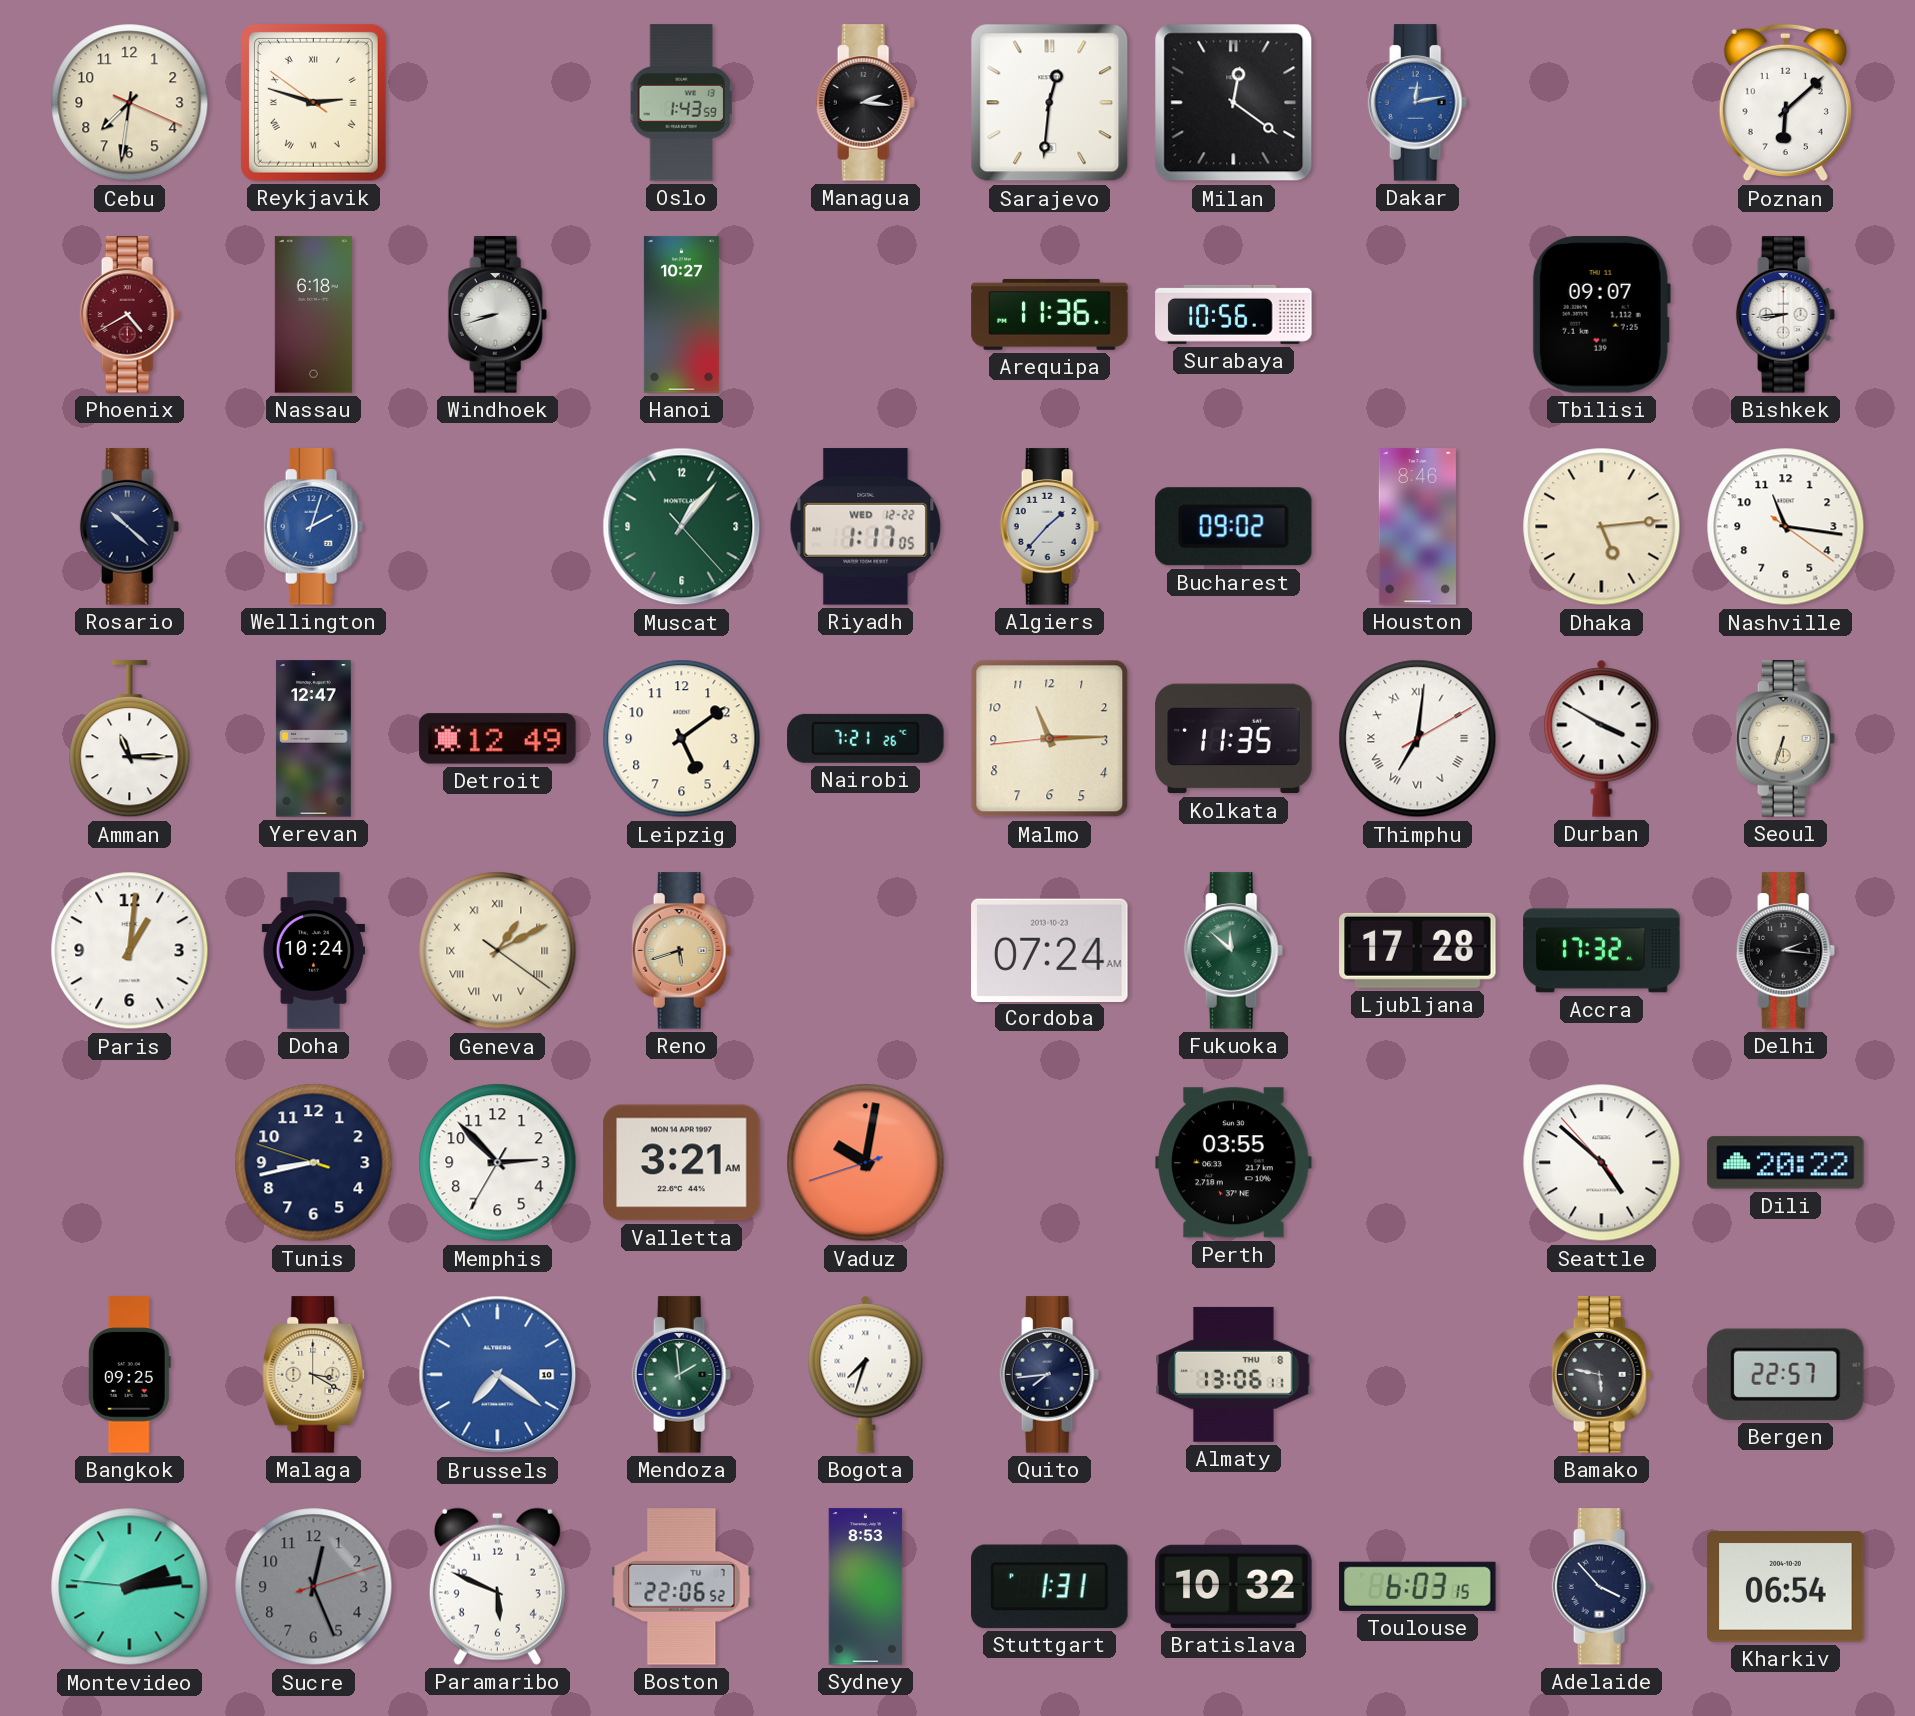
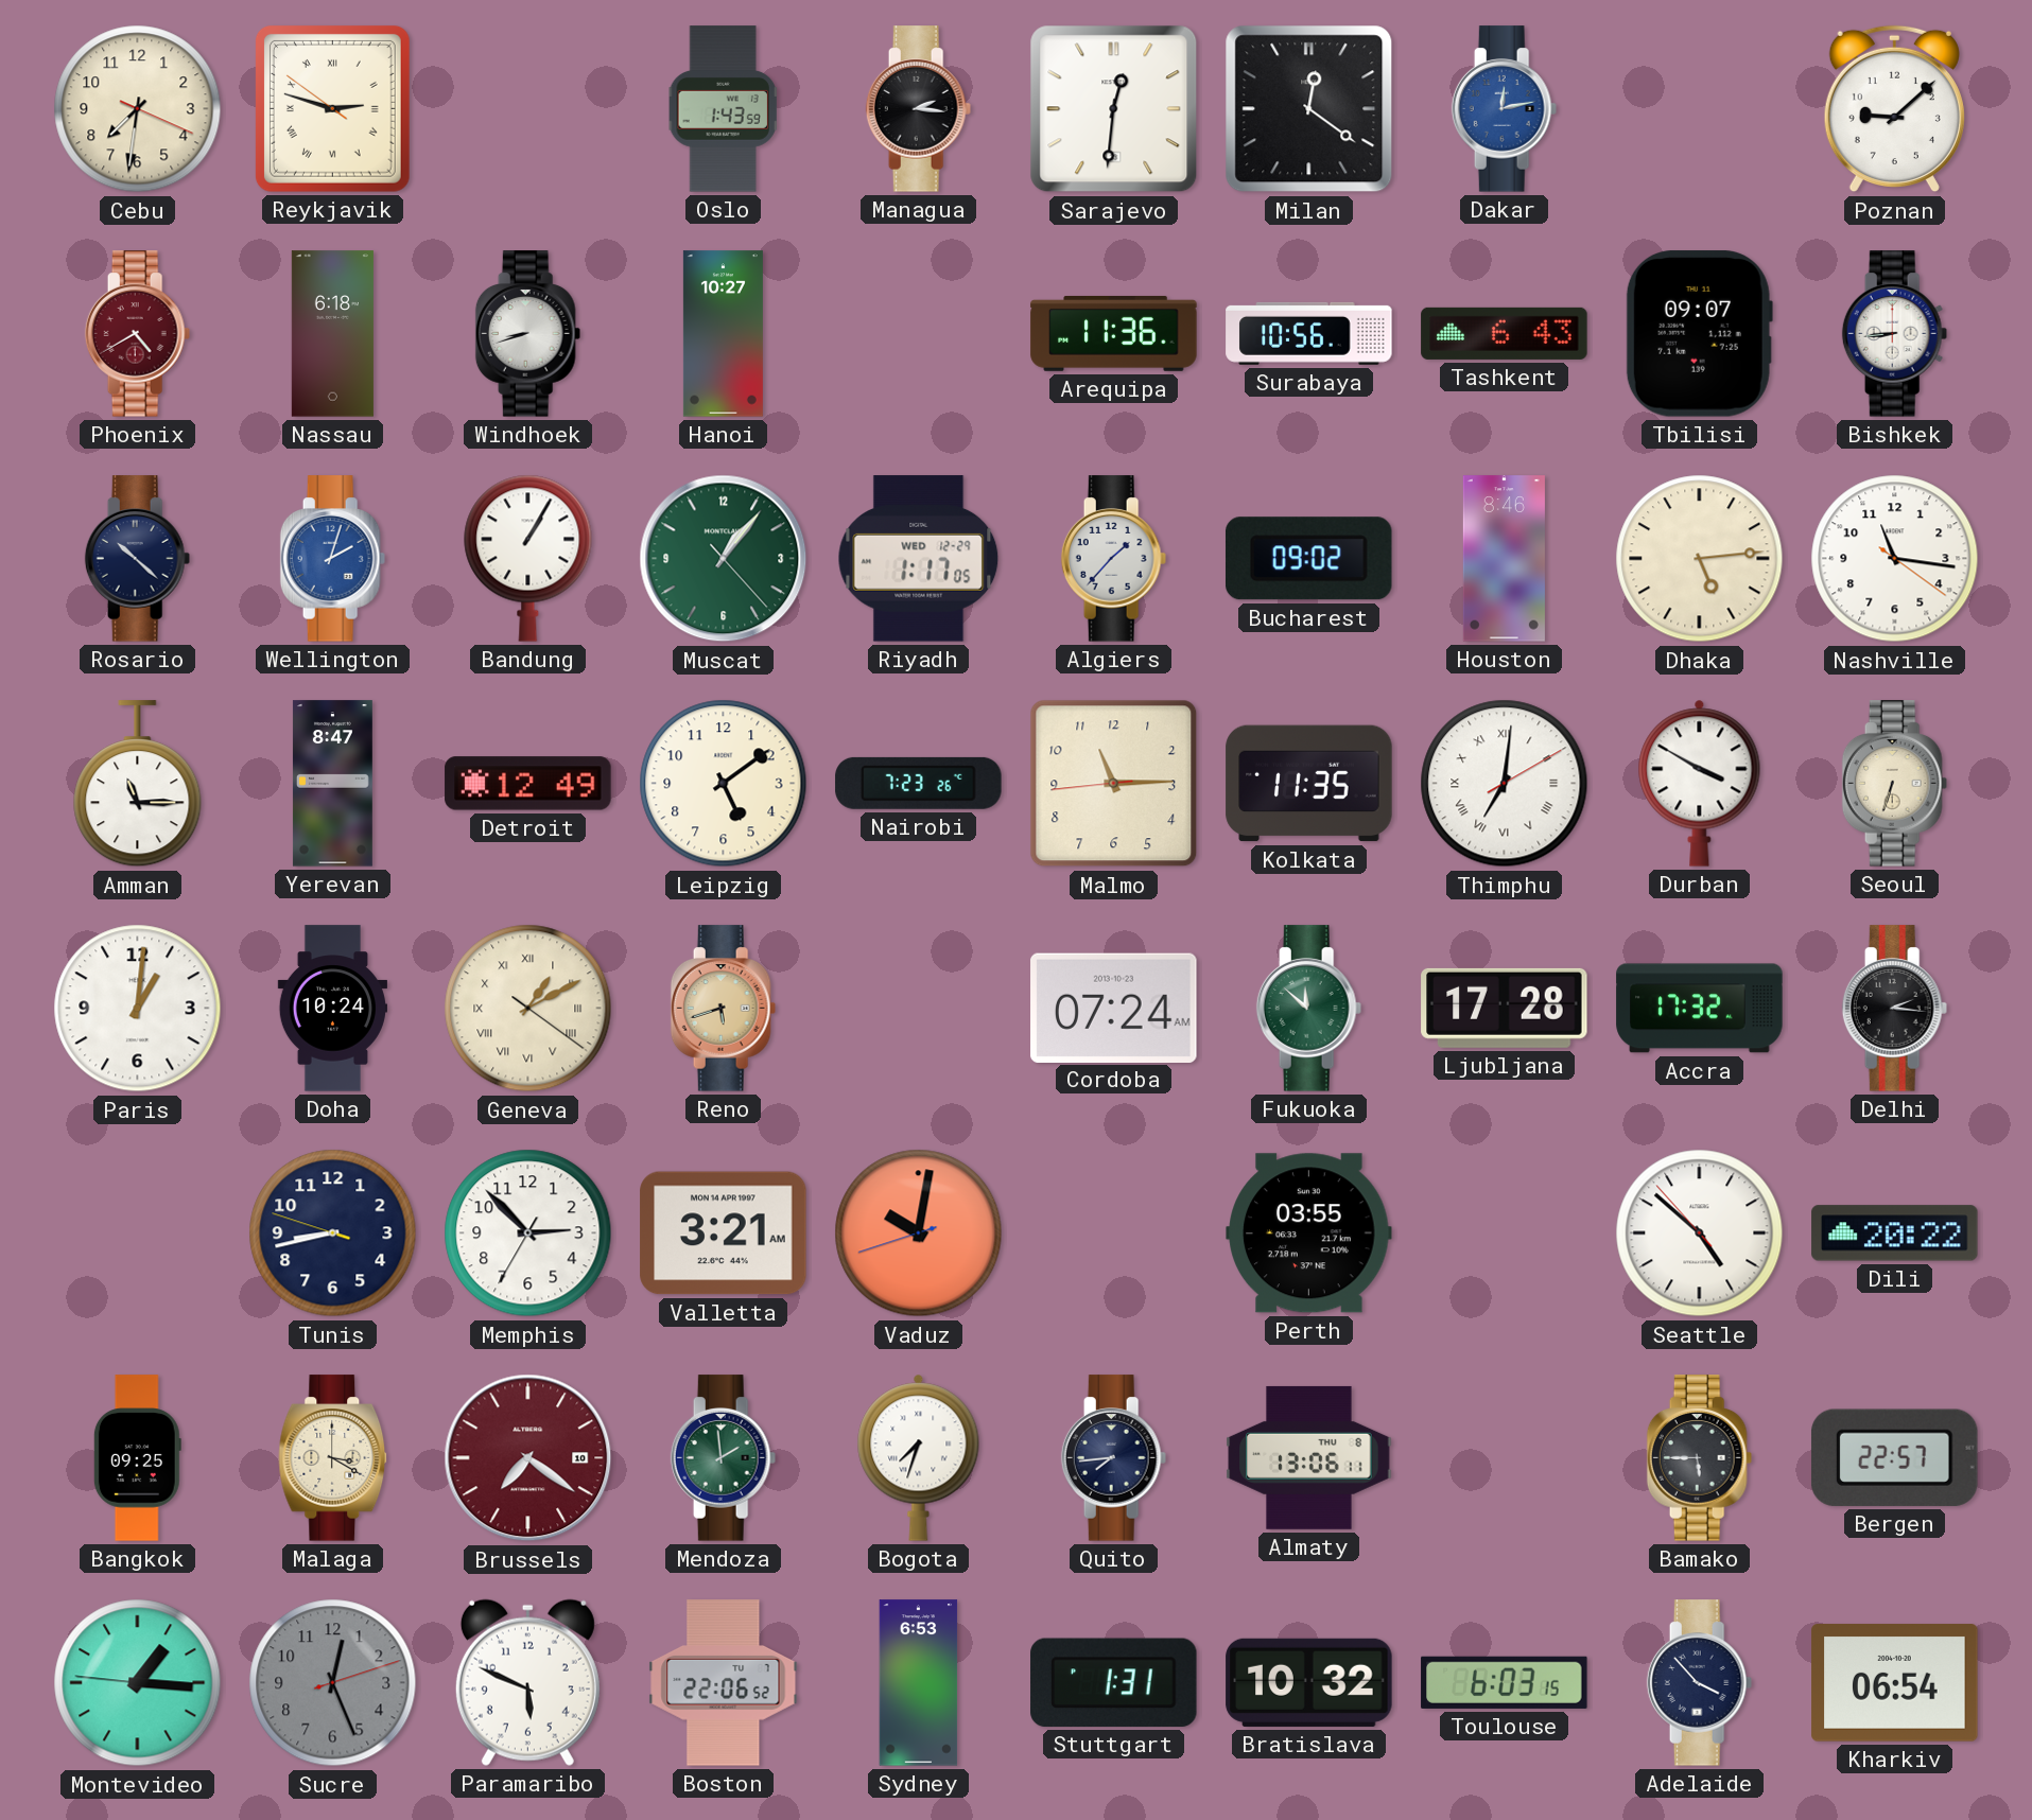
Poznan: 6:08 -> 9:08 (1894, 109)
Tashkent: none -> 6:43 (1505, 333)
Bandung: none -> 1:05 (528, 558)
Riyadh date: WED 12-22 -> WED 12-29 (919, 559)
Yerevan: 12:47 -> 8:47 (332, 784)
Nairobi: 7:21 -> 7:23 (919, 783)
Brussels dial: blue -> burgundy (528, 1458)
Bamako: 5:47 -> 5:45 (1700, 1458)
Montevideo: 2:13 -> 1:15 (138, 1683)
Sydney: 8:53 -> 6:53 (919, 1683)
